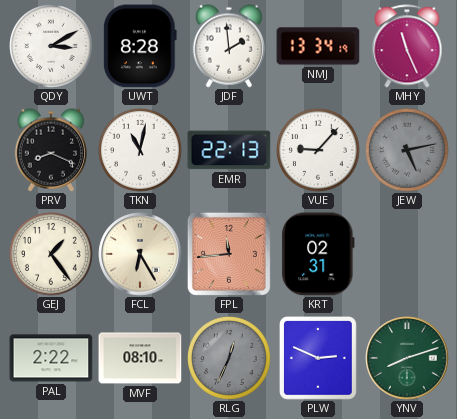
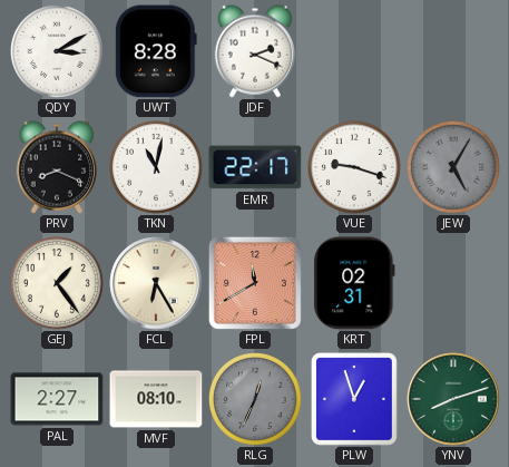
JDF: 1:59 -> 2:19 (255, 51)
NMJ: 13:34 -> none (318, 46)
MHY: 11:26 -> none (407, 46)
EMR: 22:13 -> 22:17 (255, 167)
VUE: 9:07 -> 9:18 (355, 168)
JEW: 5:13 -> 5:05 (454, 168)
FPL: 11:44 -> 11:40 (255, 283)
PAL: 2:22 -> 2:27 (57, 399)
PLW: 2:49 -> 12:57 (355, 400)
